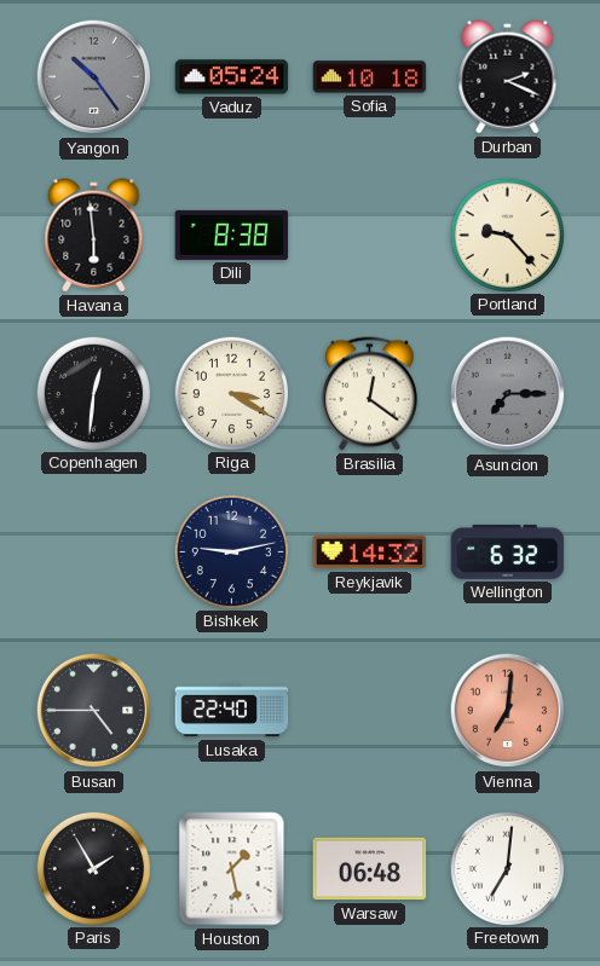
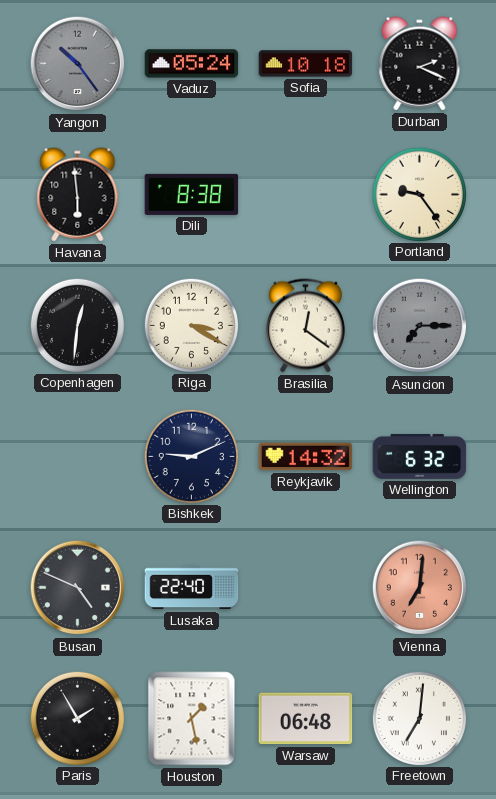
Portland: 9:23 -> 9:24 (419, 194)
Bishkek: 9:13 -> 9:11 (191, 456)
Busan: 4:45 -> 4:49 (78, 588)
